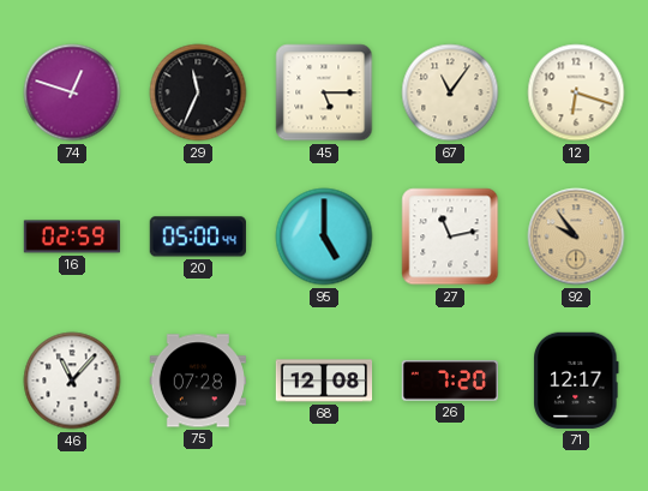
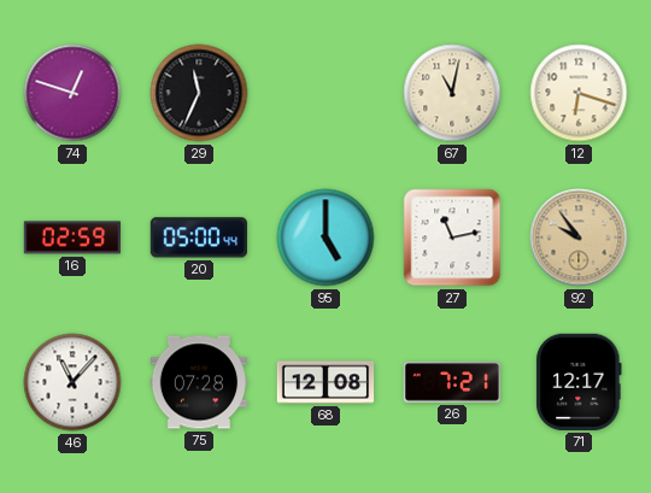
45: 5:15 -> none (324, 92)
67: 11:06 -> 11:02 (452, 93)
26: 7:20 -> 7:21 (452, 382)
